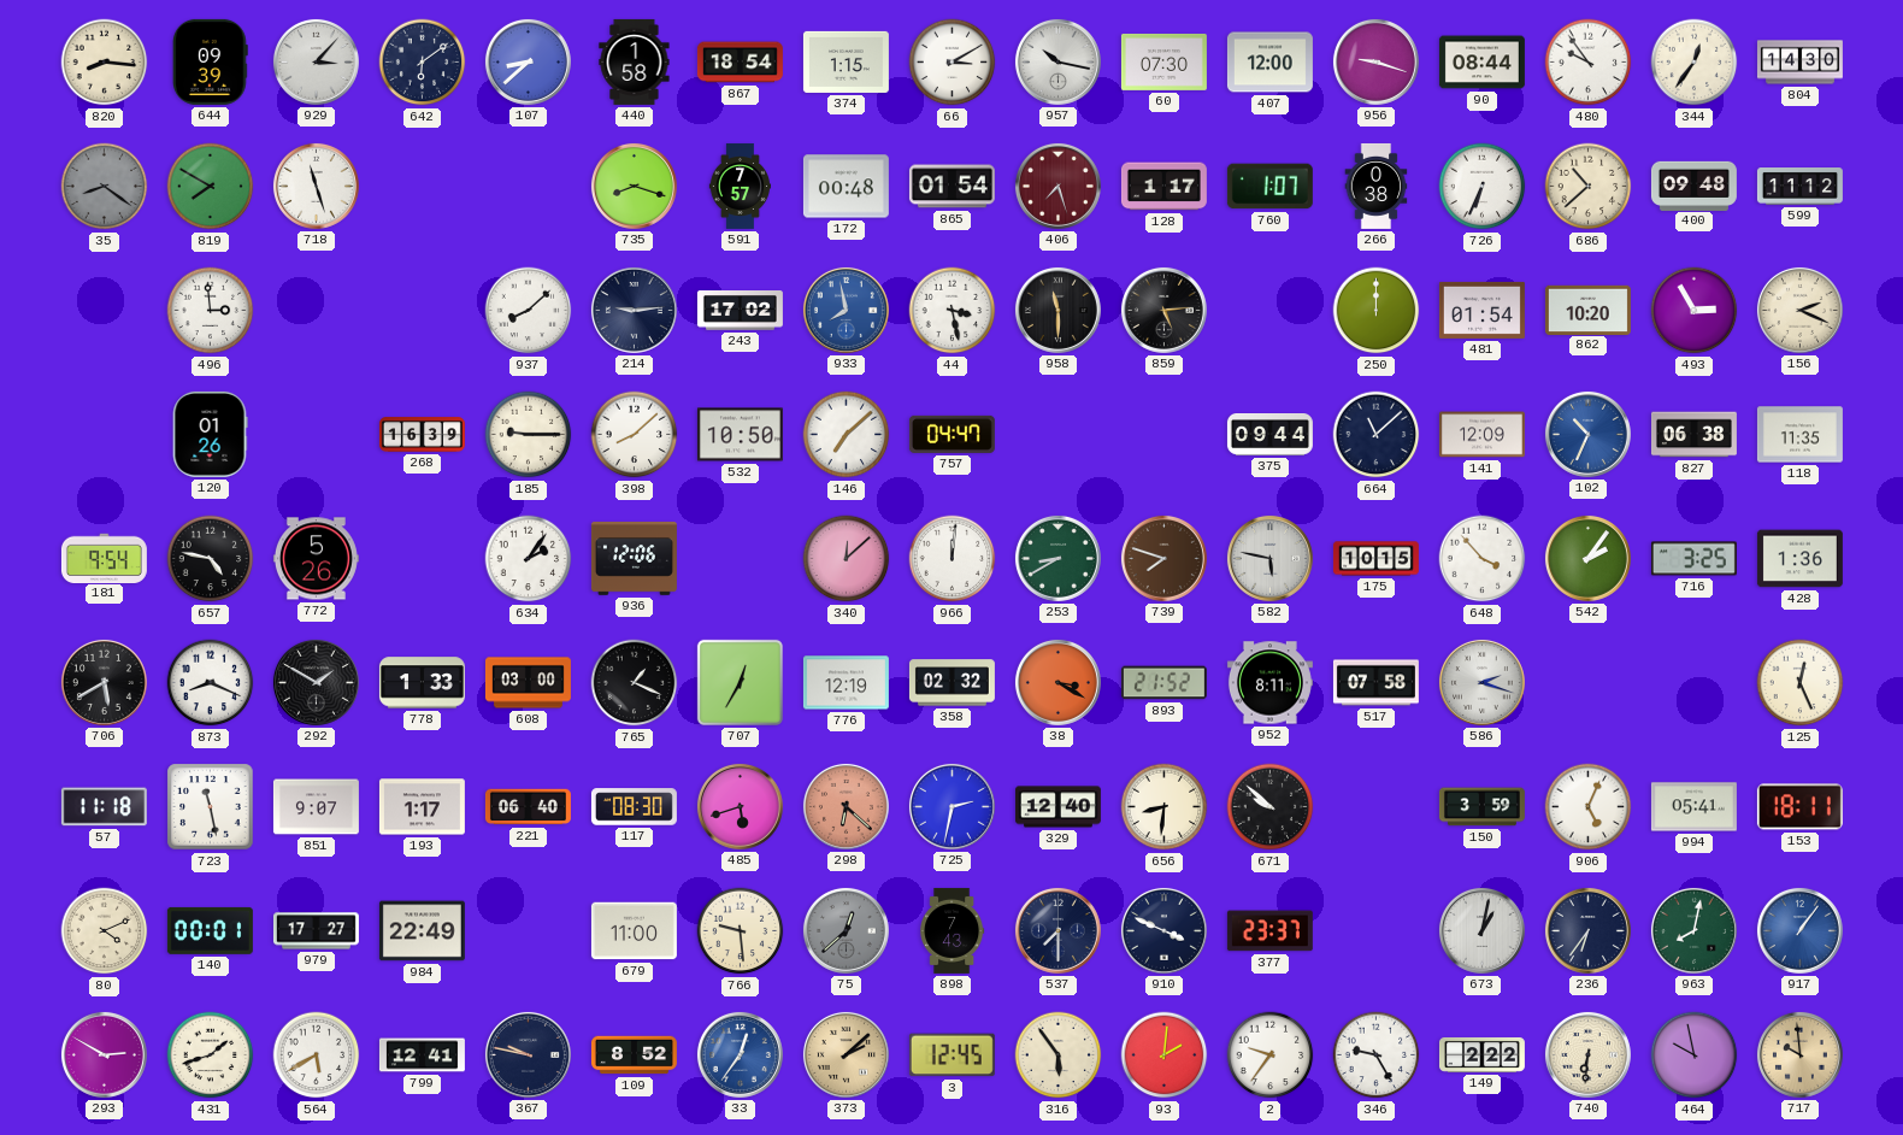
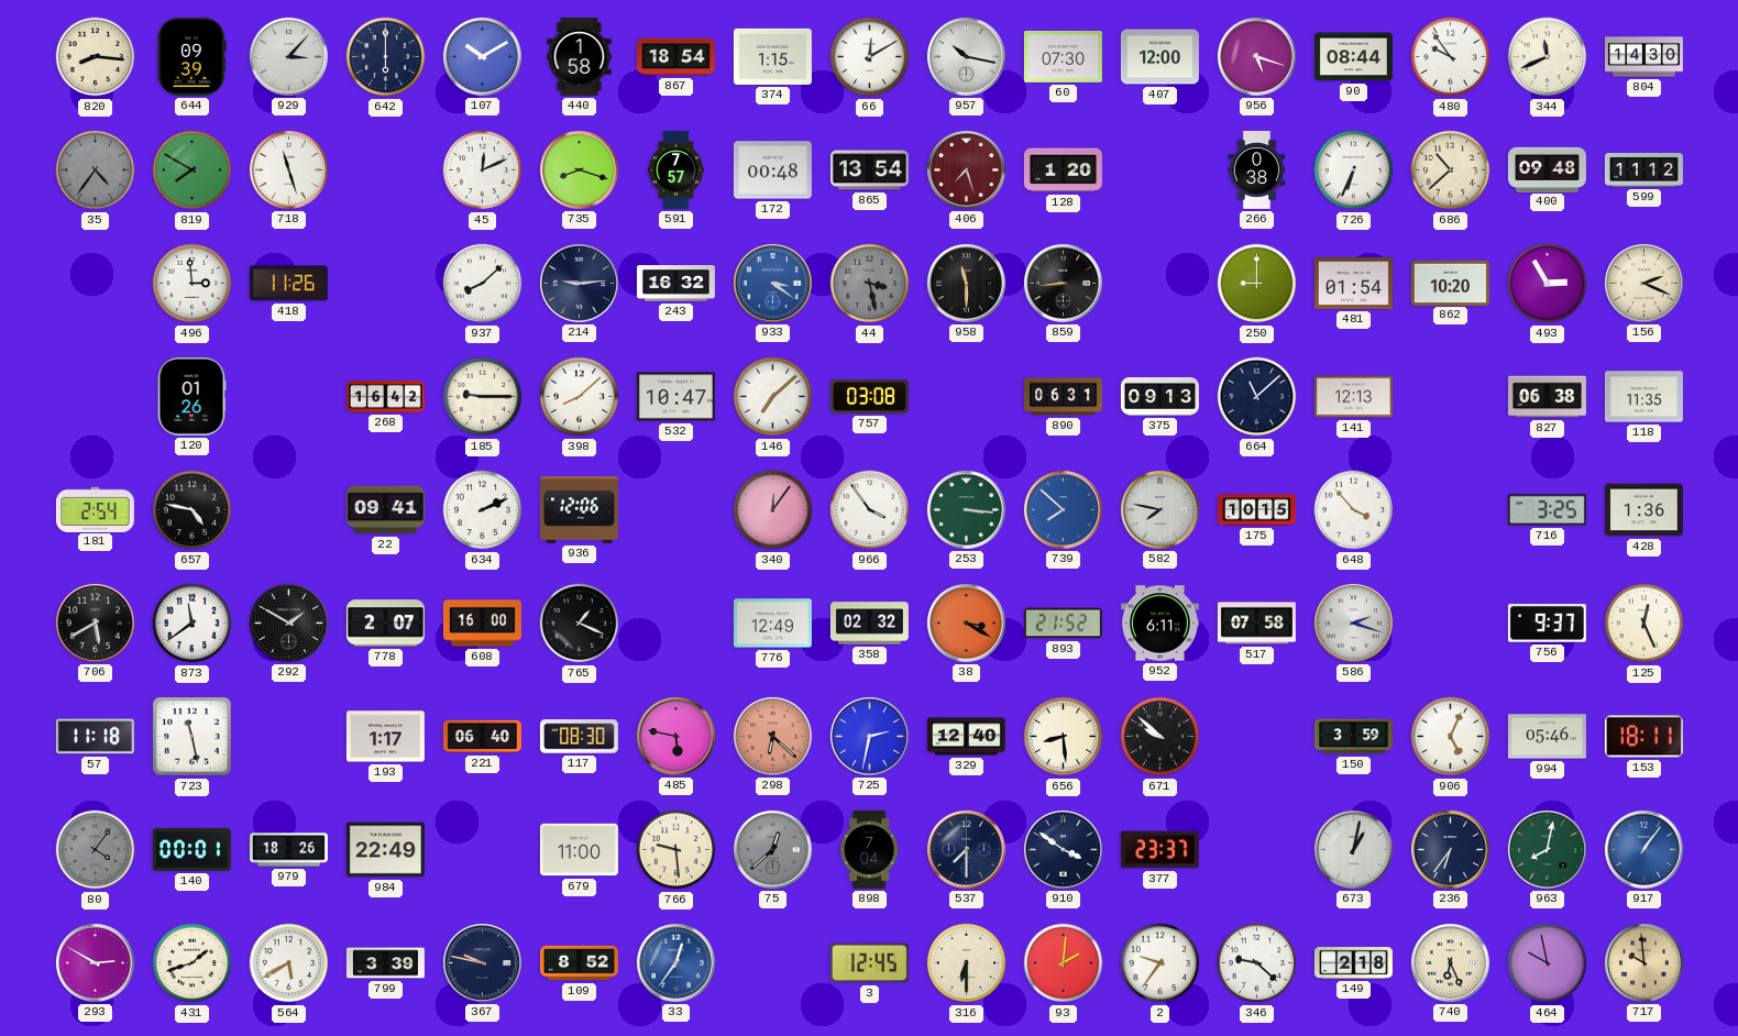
642: 6:09 -> 6:00 (386, 57)
107: 8:38 -> 10:10 (482, 56)
66: 3:10 -> 12:10 (870, 57)
956: 9:18 -> 5:18 (1256, 56)
344: 12:36 -> 11:41 (1548, 57)
35: 8:21 -> 4:36 (96, 170)
45: none -> 12:11 (483, 170)
865: 01:54 -> 13:54 (869, 170)
128: 1:17 -> 1:20 (1063, 170)
760: 1:07 -> none (1269, 187)
418: none -> 11:26 (288, 284)
243: 17:02 -> 16:32 (675, 284)
933: 7:58 -> 3:21 (772, 283)
44 dial: white -> grey (870, 284)
859: 5:14 -> 8:44 (1063, 283)
250: 12:00 -> 9:00 (1257, 284)
268: 16:39 -> 16:42 (385, 397)
532: 10:50 -> 10:47 (675, 397)
757: 04:47 -> 03:08 (869, 396)
890: none -> 06:31 (1063, 397)
375: 09:44 -> 09:13 (1159, 397)
141: 12:09 -> 12:13 (1353, 397)
102: 10:34 -> none (1587, 434)
181: 9:54 -> 2:54 (95, 509)
772: 5:26 -> none (316, 559)
22: none -> 09:41 (385, 510)
634: 2:06 -> 2:11 (483, 510)
340: 12:08 -> 12:06 (773, 510)
966: 12:01 -> 3:54 (870, 510)
253: 8:40 -> 3:16 (966, 509)
739: 7:48 -> 7:52 (1063, 509)
739 dial: brown -> blue (1063, 509)
582: 5:47 -> 7:47 (1159, 509)
542: 2:06 -> none (1587, 558)
873: 8:19 -> 11:39 (193, 624)
778: 1:33 -> 2:07 (385, 624)
608: 03:00 -> 16:00 (482, 624)
707: 12:35 -> none (740, 682)
776: 12:19 -> 12:49 (772, 624)
952: 8:11 -> 6:11 (1159, 624)
756: none -> 9:37 (1547, 624)
851: 9:07 -> none (316, 807)
485: 5:42 -> 5:47 (675, 736)
656: 8:31 -> 8:29 (1064, 737)
994: 05:41 -> 05:46 (1547, 737)
80: 4:11 -> 4:06 (96, 850)
80 dial: cream -> grey (96, 850)
979: 17:27 -> 18:26 (288, 850)
898: 7:43 -> 7:04 (870, 849)
910: 3:49 -> 3:51 (1063, 849)
799: 12:41 -> 3:39 (385, 963)
373: 2:08 -> none (846, 1054)
316: 5:54 -> 6:30 (967, 963)
346: 9:25 -> 9:22 (1257, 963)
149: 2:22 -> 2:18 (1353, 962)
740: 6:31 -> 6:26 (1450, 962)
